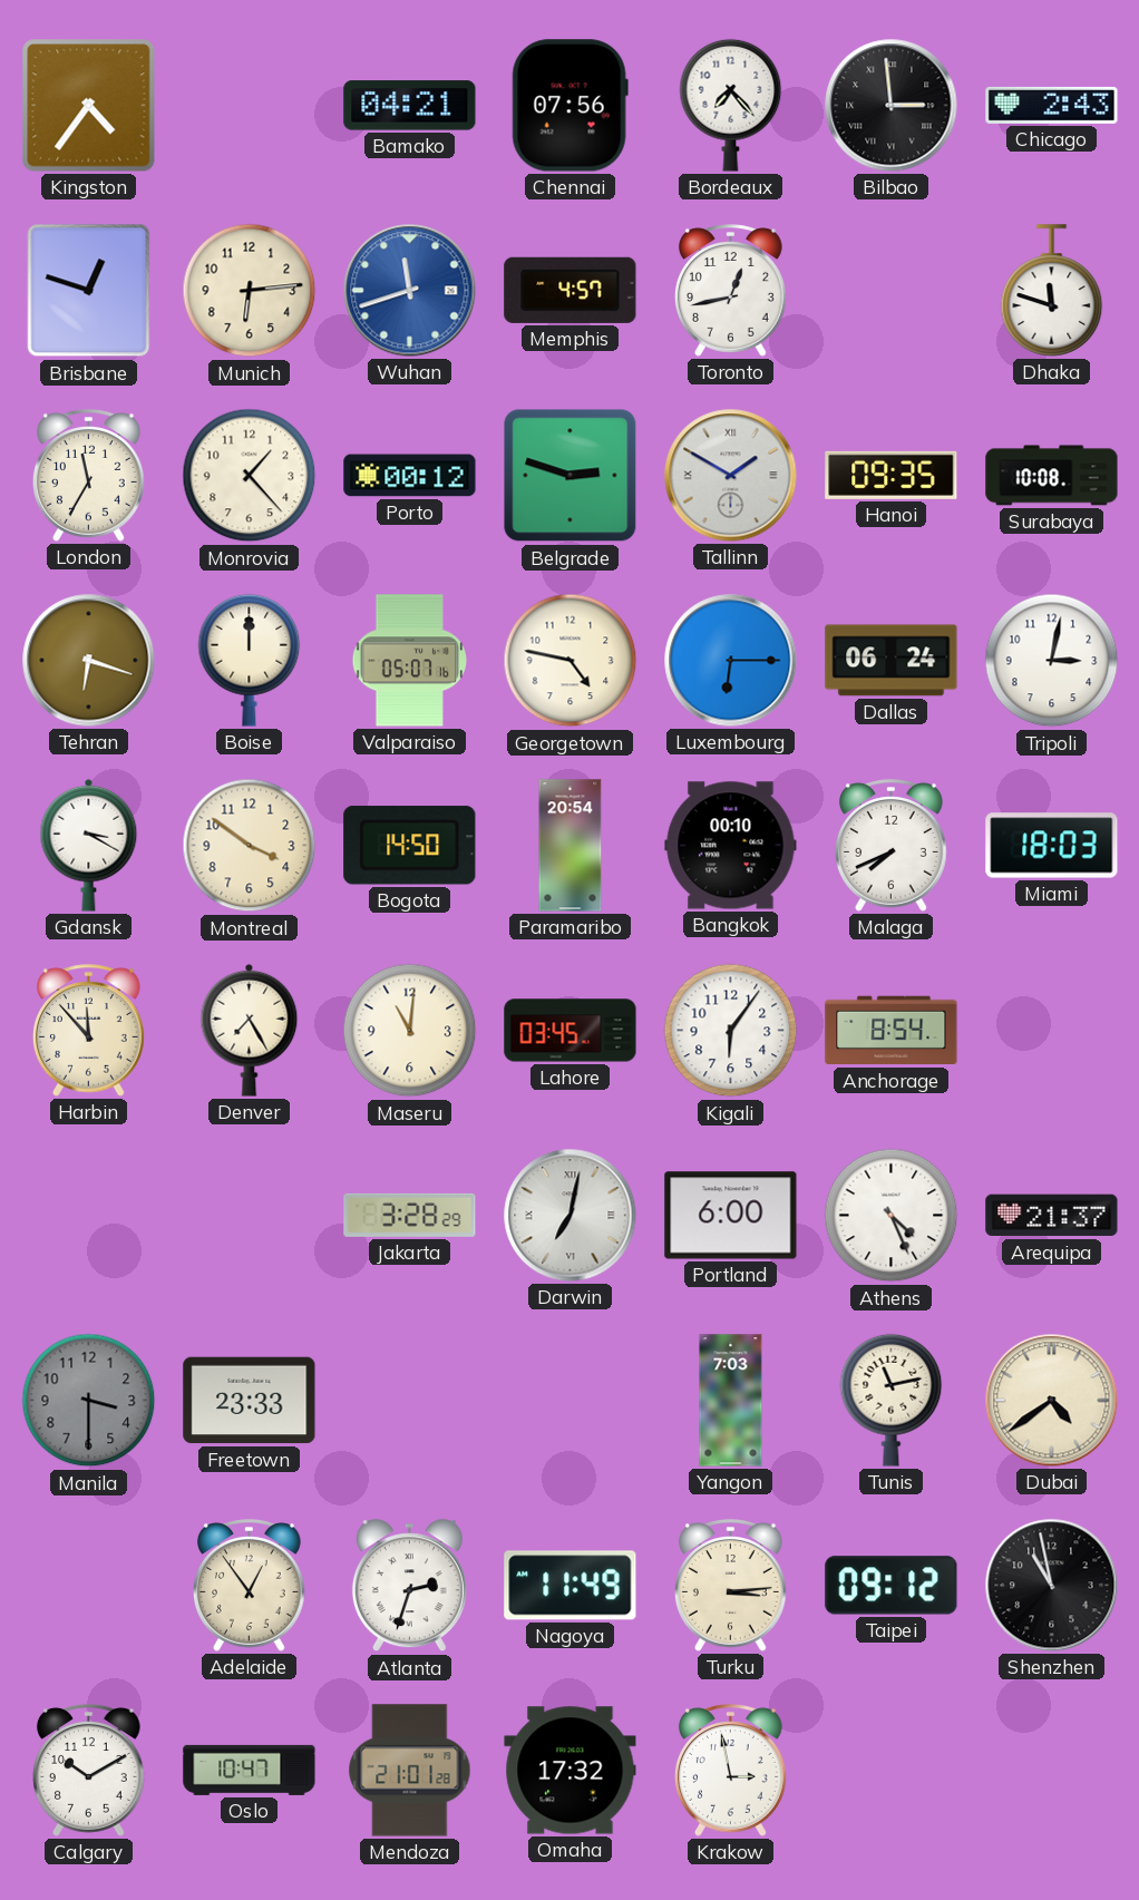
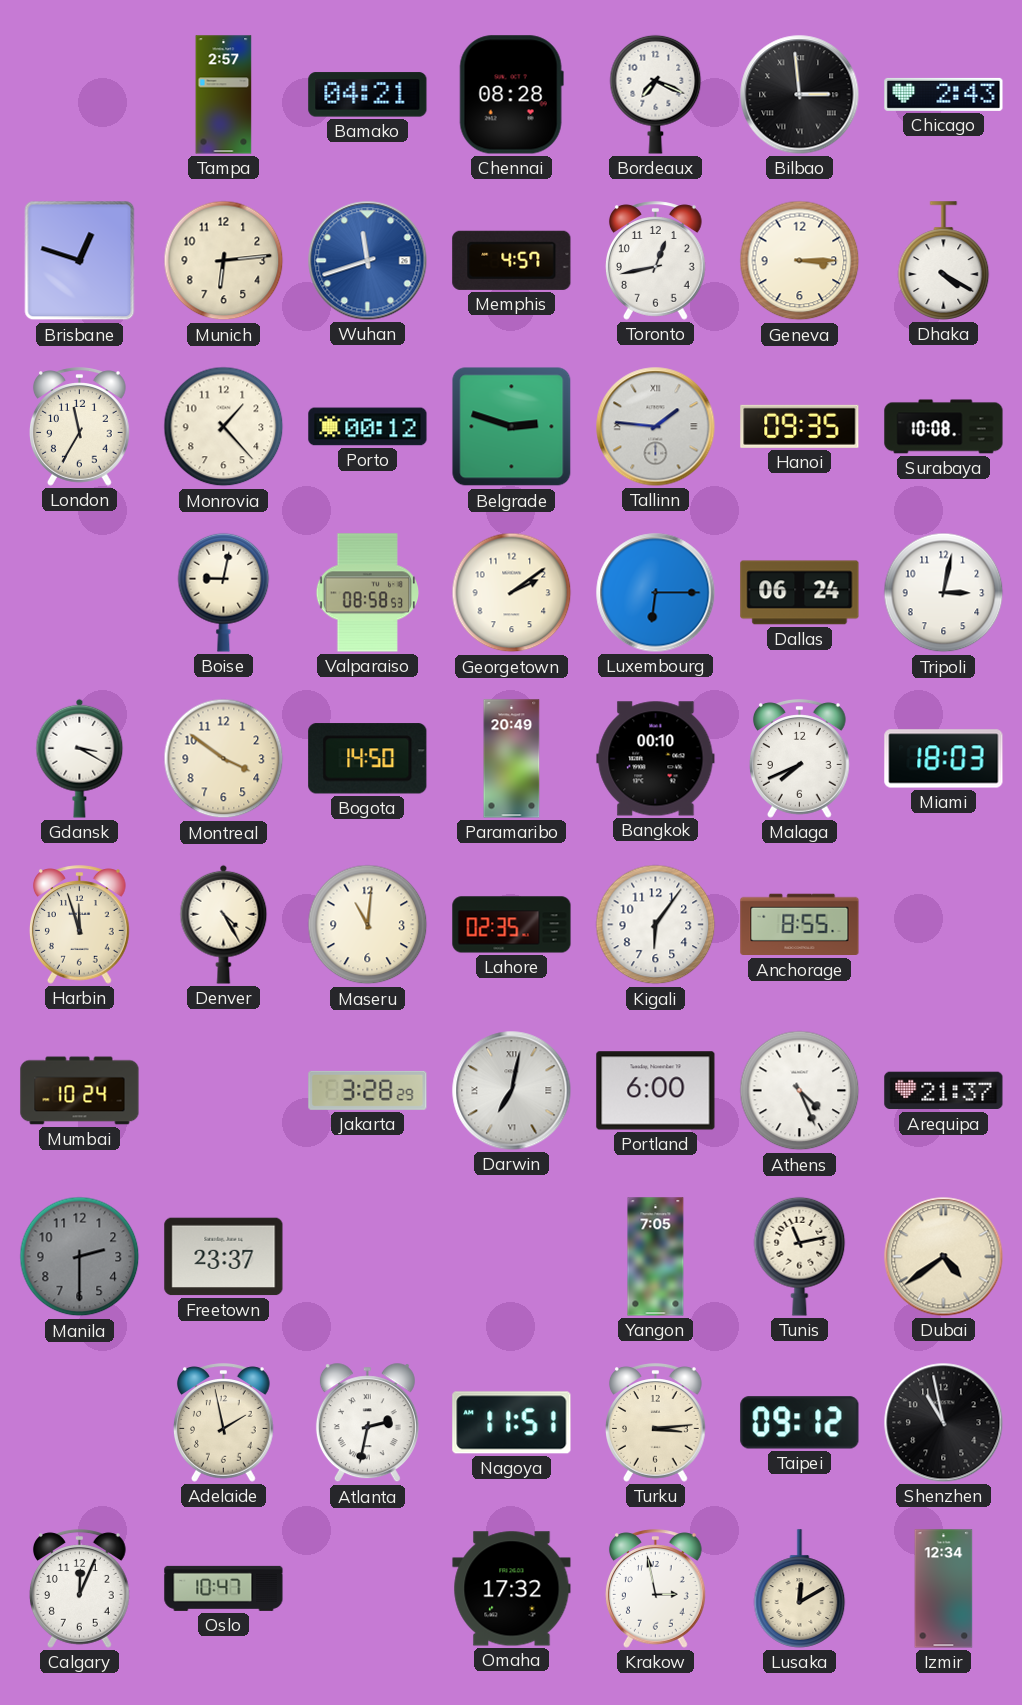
Kingston: 4:36 -> none (89, 106)
Tampa: none -> 2:57 (224, 95)
Chennai: 07:56 -> 08:28 (511, 95)
Bordeaux: 7:23 -> 7:19 (656, 94)
Geneva: none -> 3:15 (800, 261)
Dhaka: 11:48 -> 4:20 (944, 261)
Tallinn: 1:50 -> 1:46 (656, 427)
Tehran: 6:18 -> none (89, 661)
Boise: 12:00 -> 9:02 (224, 592)
Valparaiso: 05:07 -> 08:58 (368, 593)
Georgetown: 4:47 -> 2:09 (512, 593)
Paramaribo: 20:54 -> 20:49 (512, 759)
Harbin: 11:53 -> 11:57 (80, 925)
Denver: 7:25 -> 4:25 (224, 924)
Lahore: 03:45 -> 02:35 (512, 925)
Anchorage: 8:54 -> 8:55 (800, 925)
Mumbai: none -> 10:24 (80, 1091)
Manila: 3:30 -> 2:30 (80, 1257)
Freetown: 23:33 -> 23:37 (224, 1257)
Yangon: 7:03 -> 7:05 (656, 1257)
Adelaide: 12:54 -> 1:58 (224, 1423)
Atlanta: 2:33 -> 2:32 (367, 1423)
Nagoya: 11:49 -> 11:51 (512, 1423)
Calgary: 10:10 -> 12:04 (80, 1589)
Mendoza: 21:01 -> none (410, 1771)
Lusaka: none -> 12:10 (800, 1589)
Izmir: none -> 12:34 (944, 1589)
